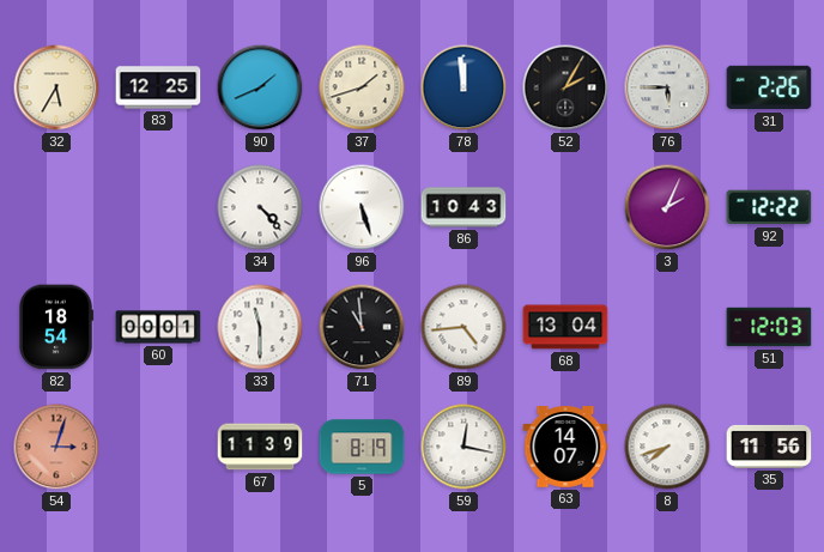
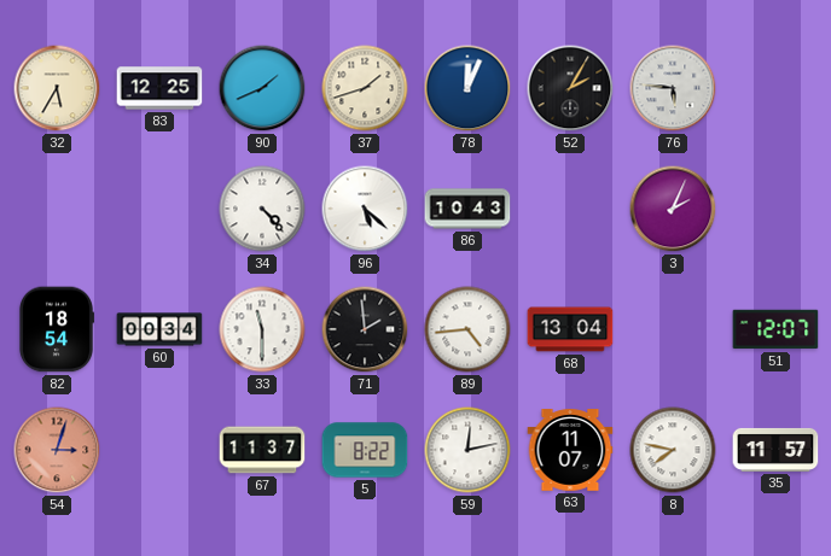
78: 11:59 -> 12:04 (467, 88)
76: 5:45 -> 5:46 (673, 88)
31: 2:26 -> none (769, 87)
96: 5:27 -> 5:22 (365, 209)
92: 12:22 -> none (769, 207)
60: 00:01 -> 00:34 (159, 329)
71: 10:59 -> 1:59 (365, 329)
51: 12:03 -> 12:07 (775, 329)
67: 11:39 -> 11:37 (262, 450)
5: 8:19 -> 8:22 (365, 450)
59: 12:17 -> 12:13 (467, 450)
63: 14:07 -> 11:07 (570, 450)
8: 7:42 -> 7:47 (673, 450)
35: 11:56 -> 11:57 (775, 450)
